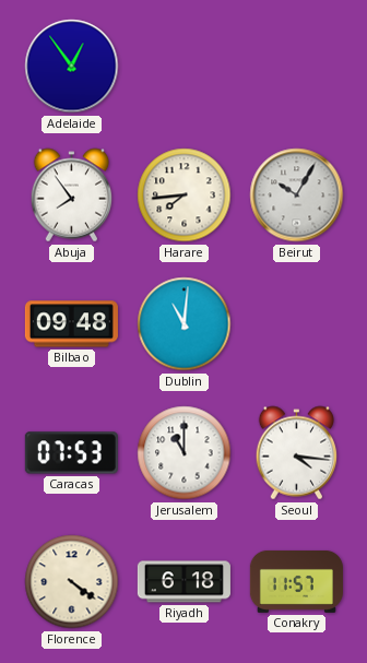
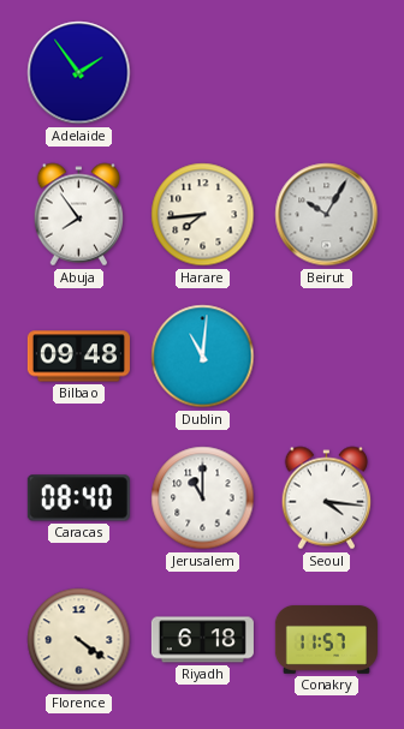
Adelaide: 12:54 -> 1:54 (79, 73)
Caracas: 07:53 -> 08:40 (78, 498)
